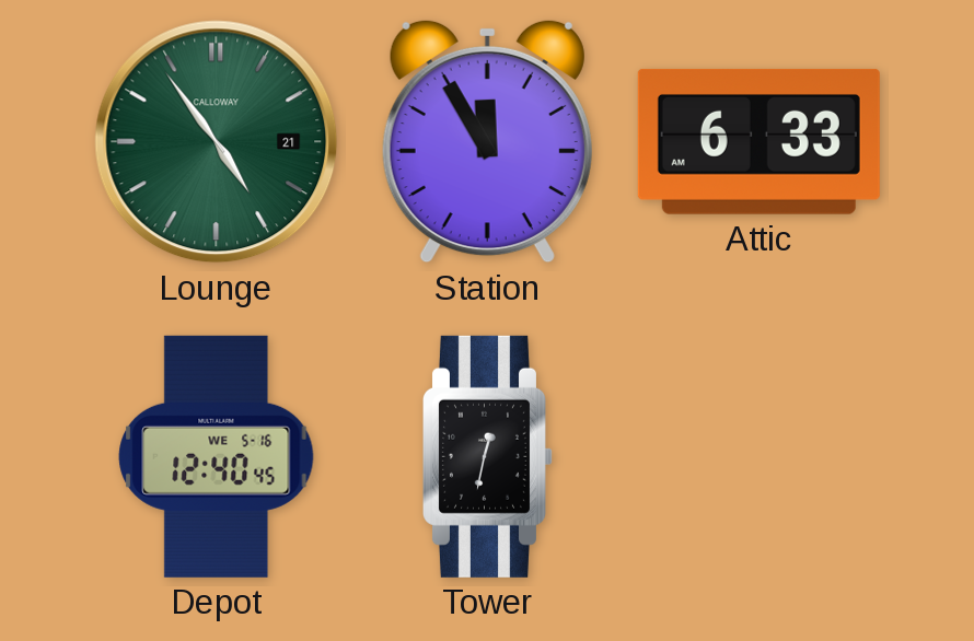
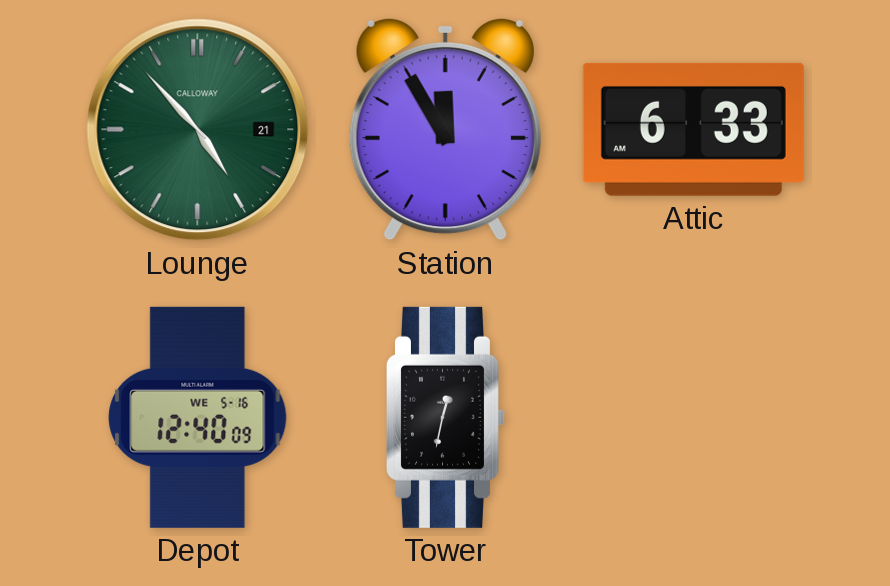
Lounge: 4:54 -> 4:53 (198, 130)
Depot: 12:40:45 -> 12:40:09 (198, 417)
